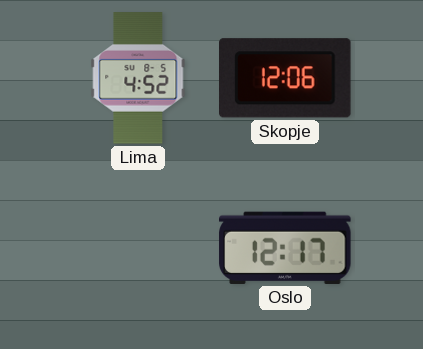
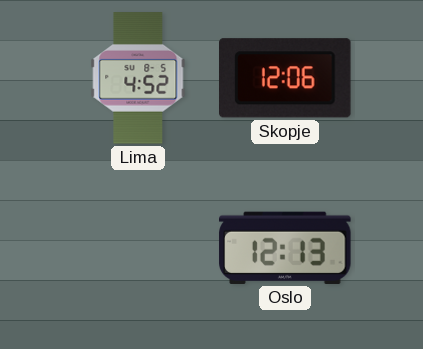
Oslo: 12:17 -> 12:13 (285, 248)
